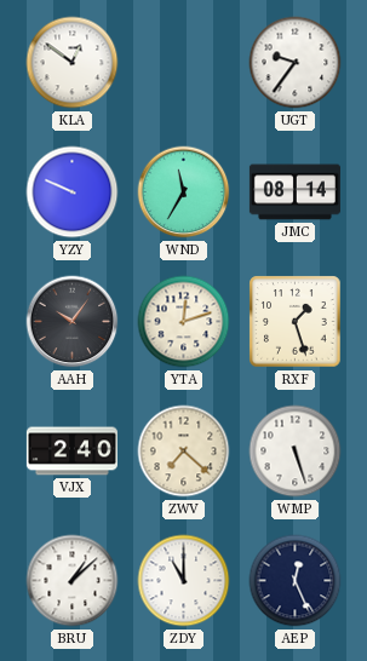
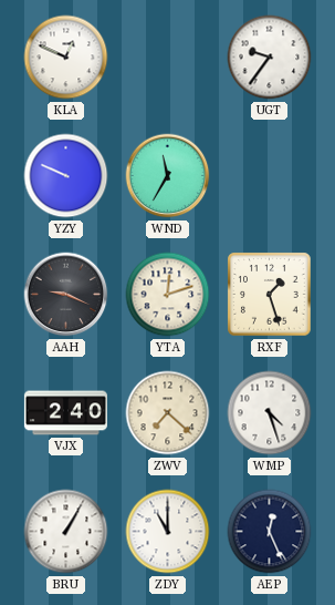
KLA: 12:51 -> 12:49 (66, 58)
JMC: 08:14 -> none (294, 192)
AAH: 10:06 -> 9:19 (66, 295)
WMP: 5:27 -> 4:27 (270, 413)
BRU: 1:08 -> 1:05 (66, 532)
